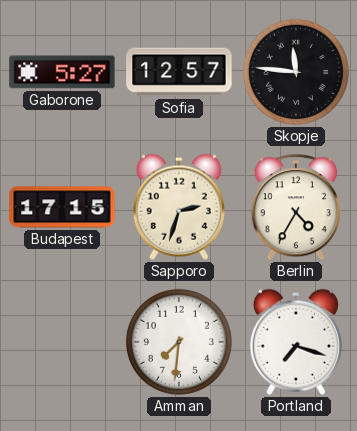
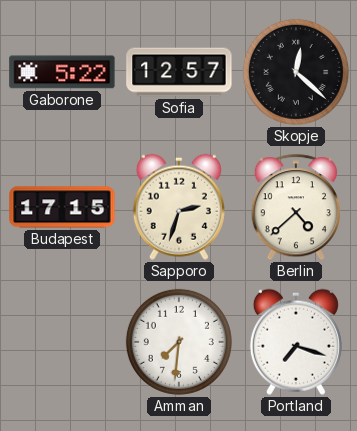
Gaborone: 5:27 -> 5:22 (62, 72)
Skopje: 11:46 -> 12:22 (296, 72)
Berlin: 4:35 -> 4:38 (296, 208)
